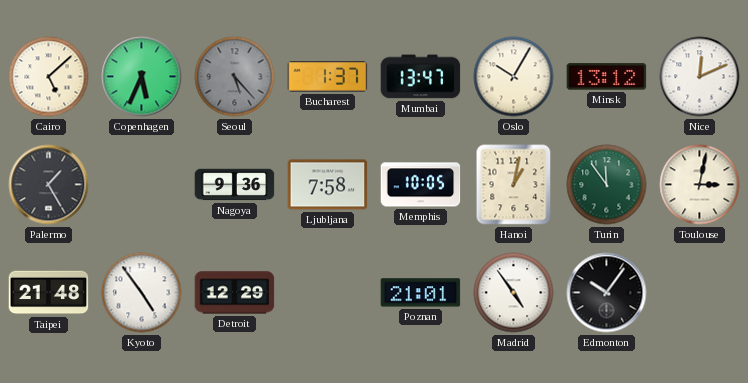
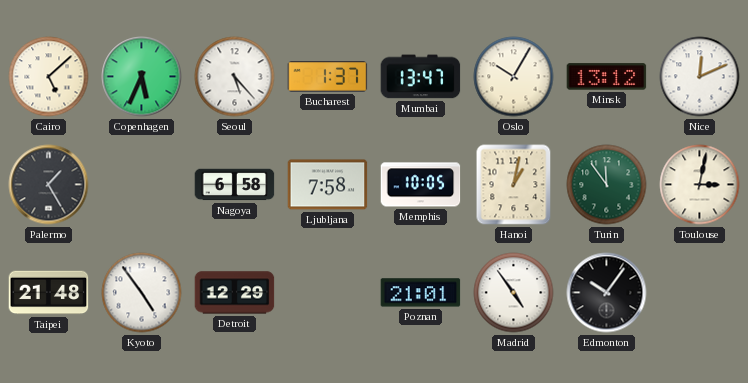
Seoul dial: grey -> white (235, 77)
Nagoya: 9:36 -> 6:58 (235, 185)
